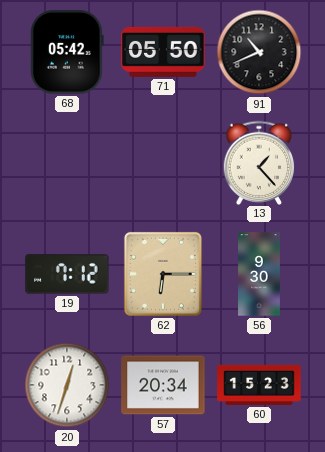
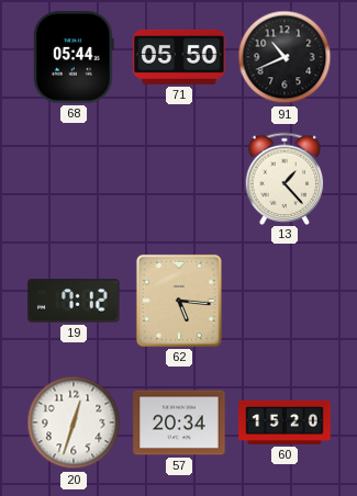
68: 05:42 -> 05:44 (74, 57)
62: 6:15 -> 5:16 (179, 301)
56: 9:30 -> none (260, 274)
60: 15:23 -> 15:20 (285, 422)
